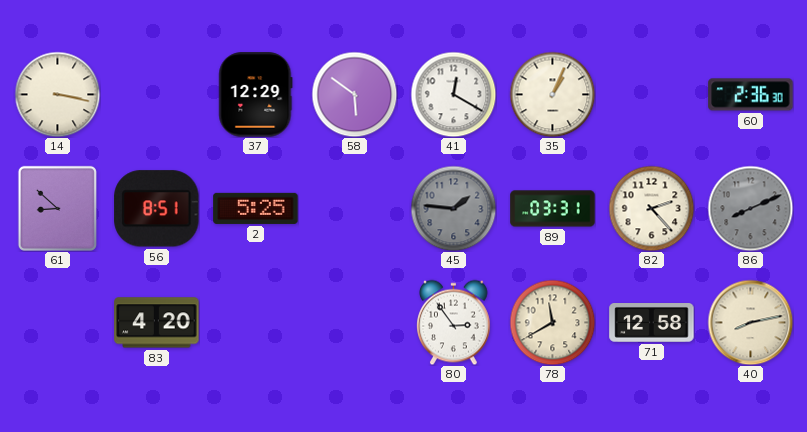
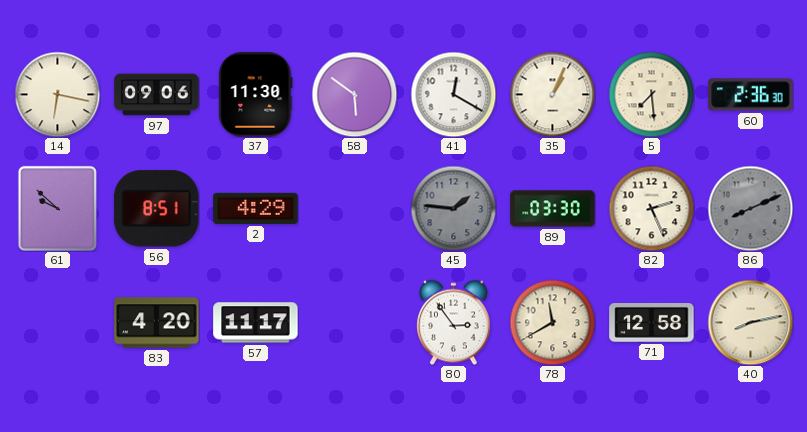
14: 3:17 -> 6:17 (57, 94)
97: none -> 09:06 (157, 95)
37: 12:29 -> 11:30 (256, 95)
5: none -> 7:29 (651, 94)
61: 8:52 -> 9:52 (57, 208)
2: 5:25 -> 4:29 (256, 208)
89: 03:31 -> 03:30 (553, 209)
82: 2:23 -> 2:26 (651, 208)
57: none -> 11:17 (256, 323)
